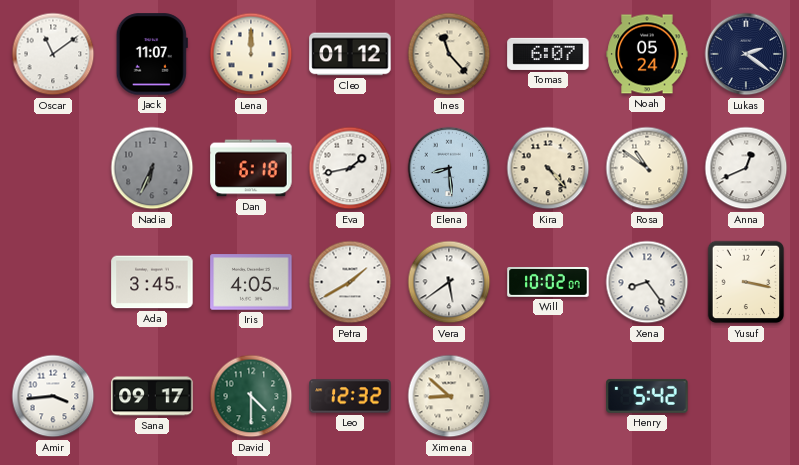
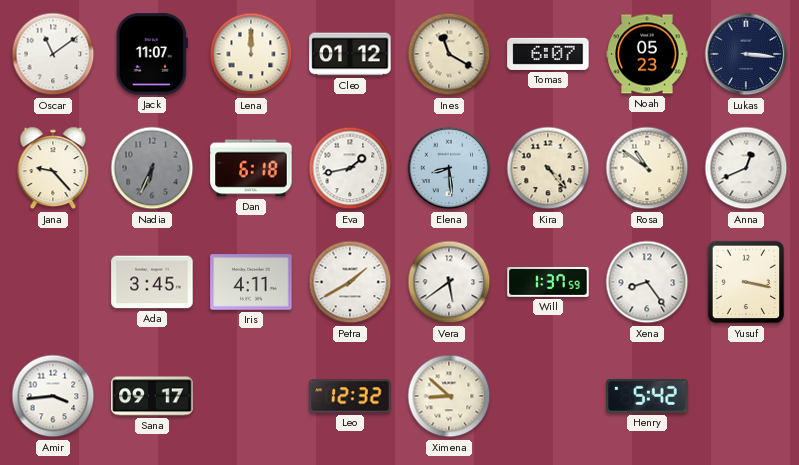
Ines: 11:23 -> 11:20 (449, 54)
Noah: 05:24 -> 05:23 (647, 54)
Lukas: 2:21 -> 3:16 (746, 54)
Jana: none -> 9:23 (53, 168)
Iris: 4:05 -> 4:11 (251, 282)
Will: 10:02 -> 1:37 (548, 283)
David: 4:30 -> none (251, 396)
